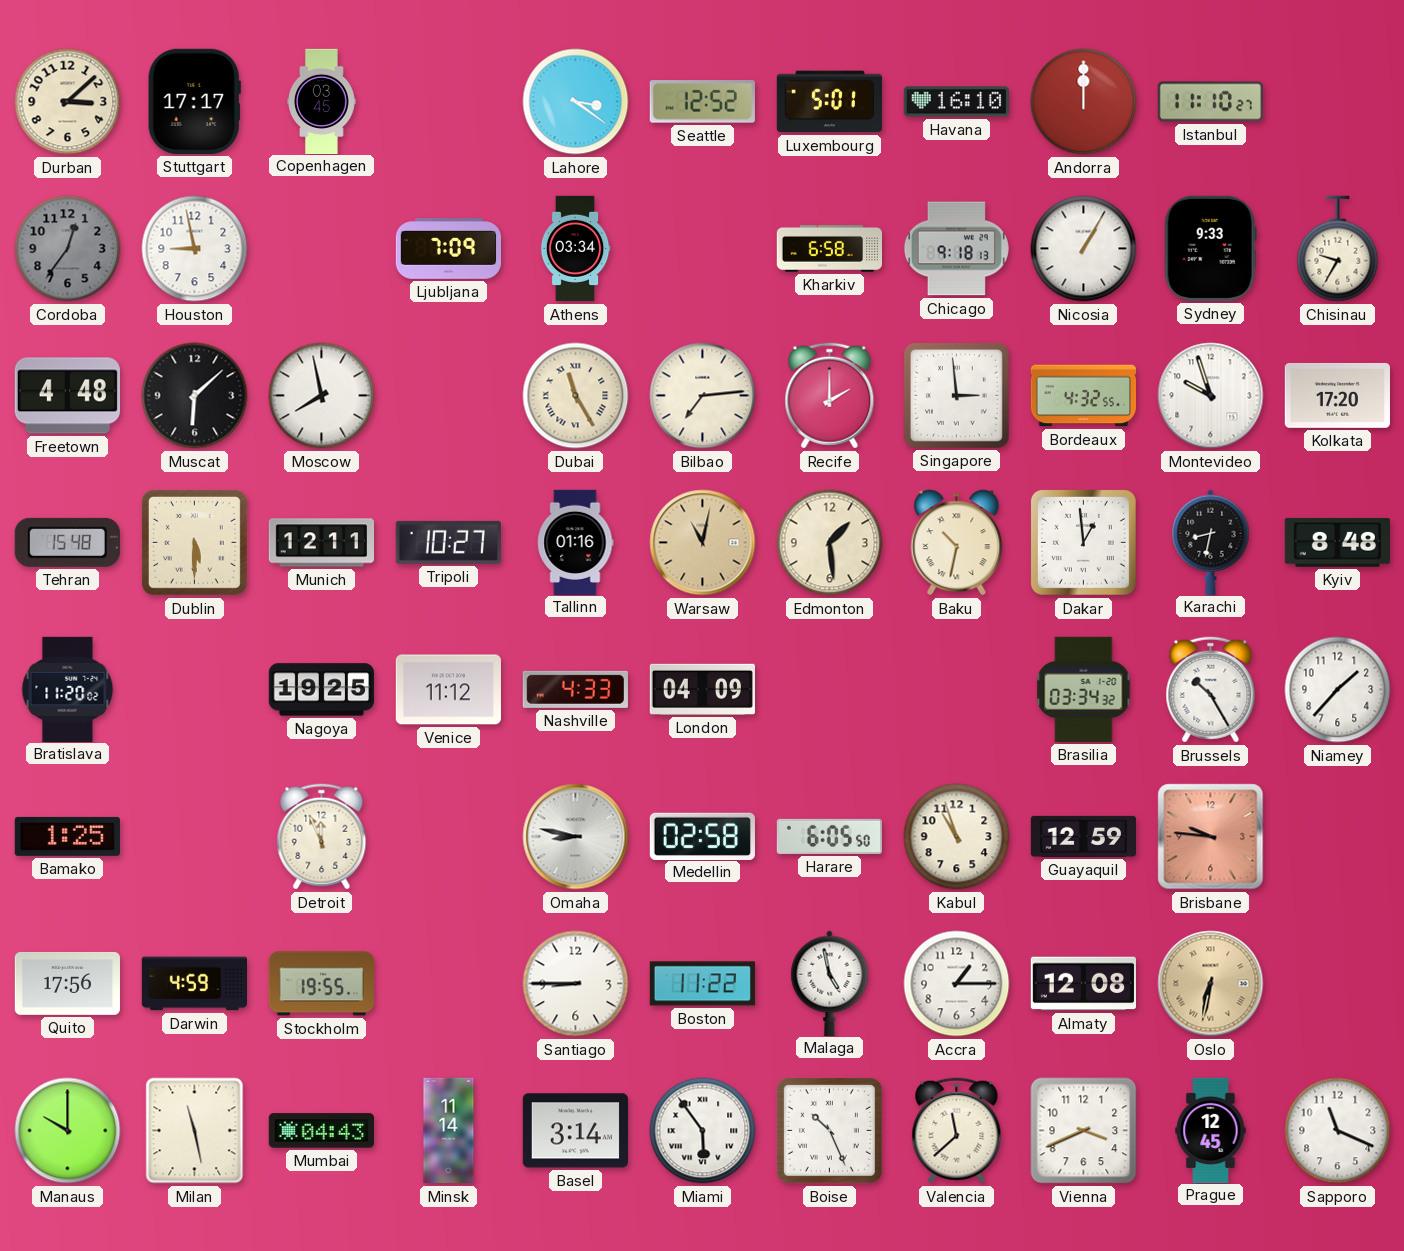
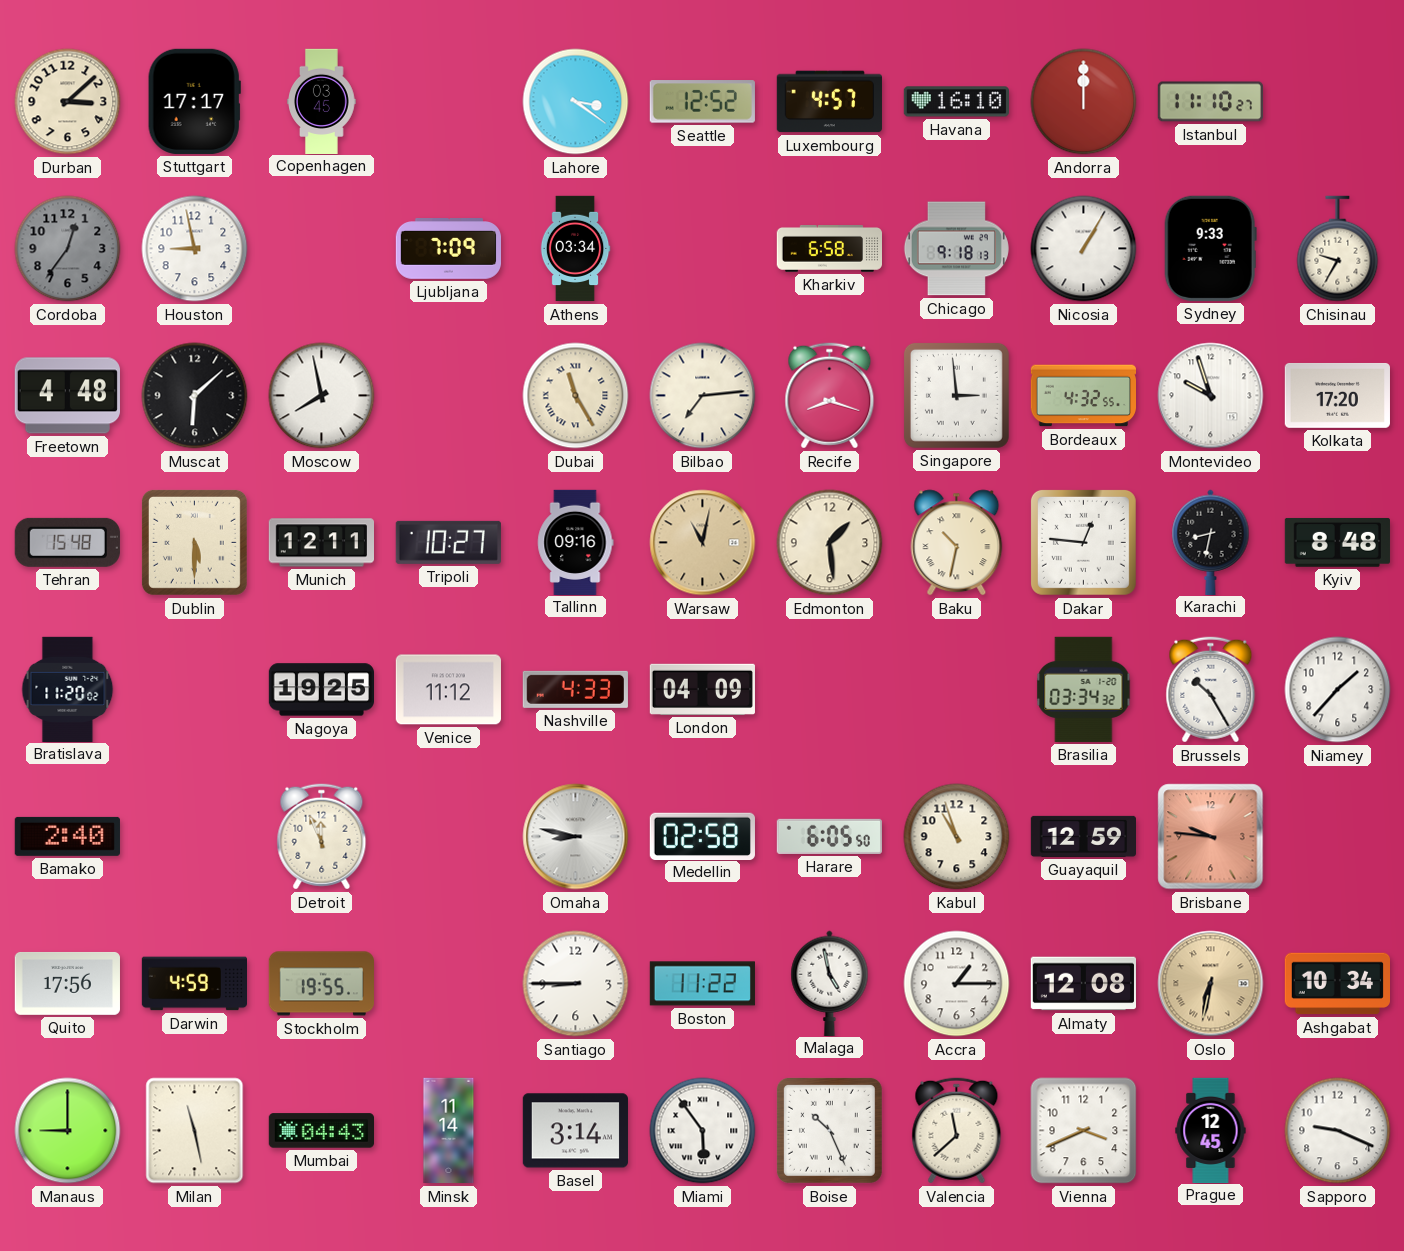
Luxembourg: 5:01 -> 4:57 (829, 102)
Recife: 2:00 -> 8:18 (830, 396)
Tallinn: 01:16 -> 09:16 (576, 542)
Dakar: 12:59 -> 12:46 (1083, 542)
Bamako: 1:25 -> 2:40 (67, 836)
Ashgabat: none -> 10:34 (1337, 984)
Manaus: 10:00 -> 9:00 (68, 1131)
Sapporo: 11:19 -> 9:19 (1338, 1131)
